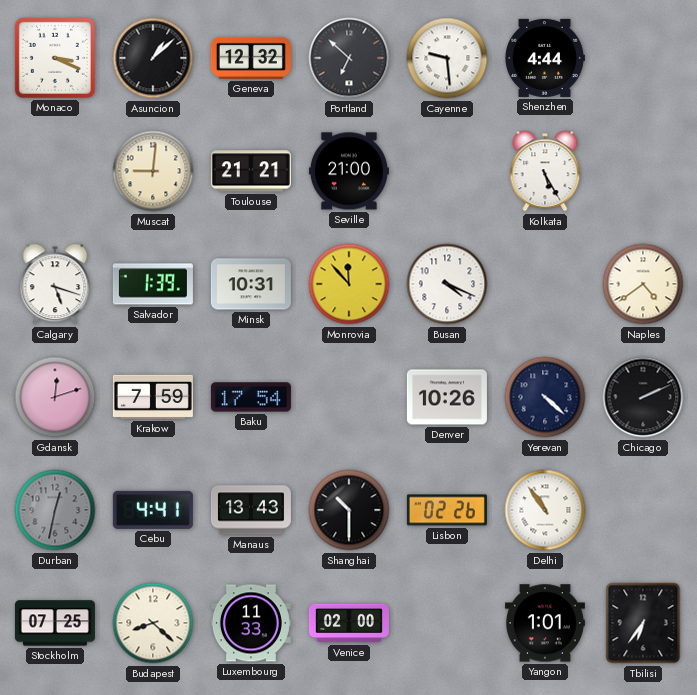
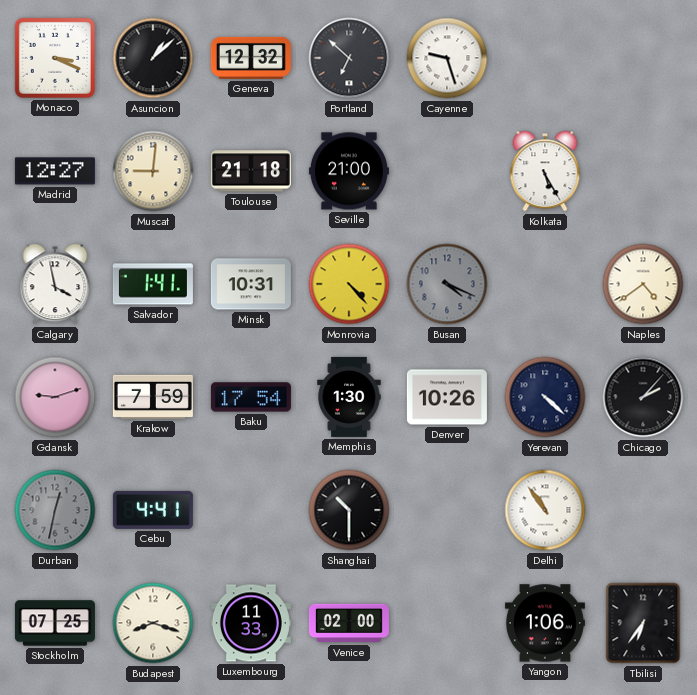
Cayenne: 9:29 -> 9:27 (447, 58)
Shenzhen: 4:44 -> none (545, 58)
Madrid: none -> 12:27 (55, 171)
Toulouse: 21:21 -> 21:18 (251, 171)
Calgary: 5:18 -> 3:58 (55, 284)
Salvador: 1:39 -> 1:41 (153, 284)
Monrovia: 11:53 -> 4:23 (349, 284)
Busan dial: white -> grey (447, 284)
Gdansk: 12:12 -> 9:12 (55, 397)
Memphis: none -> 1:30 (349, 397)
Chicago: 2:11 -> 2:07 (643, 397)
Manaus: 13:43 -> none (251, 510)
Lisbon: 02:26 -> none (447, 510)
Budapest: 8:22 -> 8:18 (153, 623)
Yangon: 1:01 -> 1:06 (545, 623)
